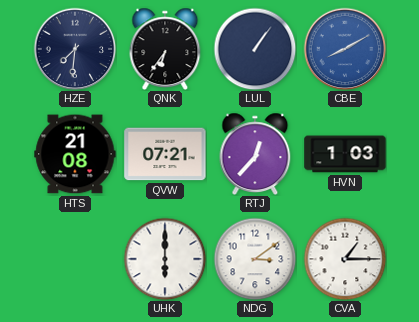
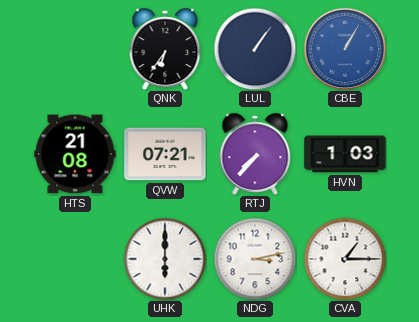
HZE: 7:31 -> none (75, 49)
CBE: 8:10 -> 1:05 (345, 49)
RTJ: 12:37 -> 7:37 (255, 154)
NDG: 3:09 -> 3:13 (255, 259)
